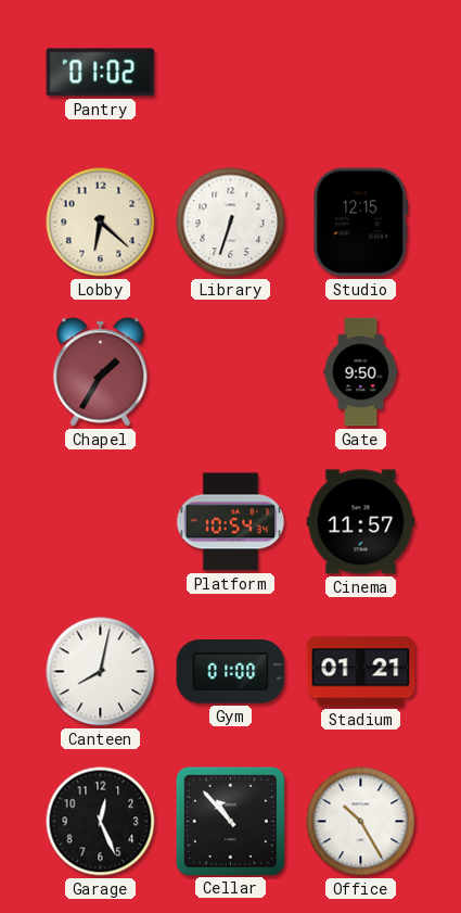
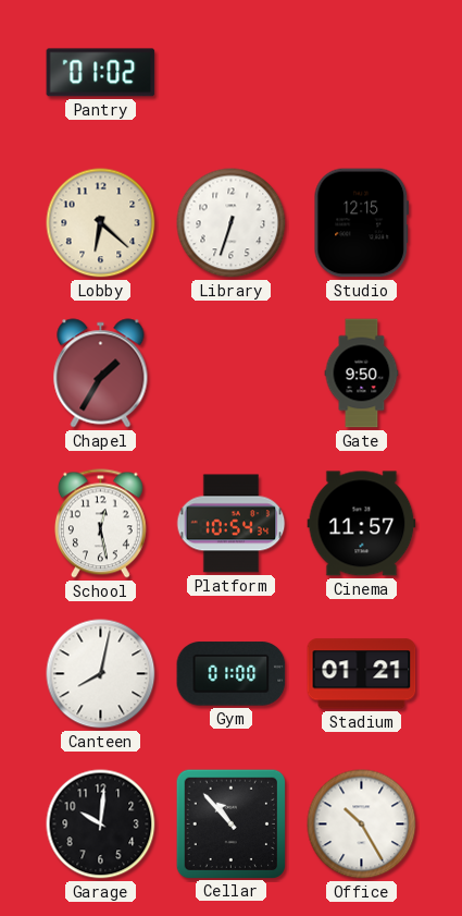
School: none -> 12:28 (100, 524)
Garage: 12:26 -> 10:01 (101, 825)
